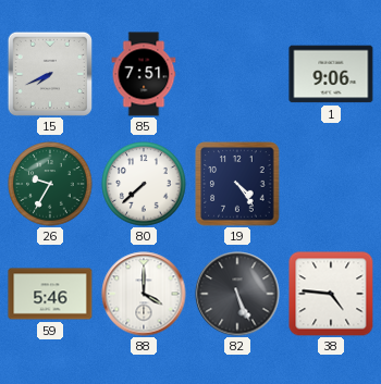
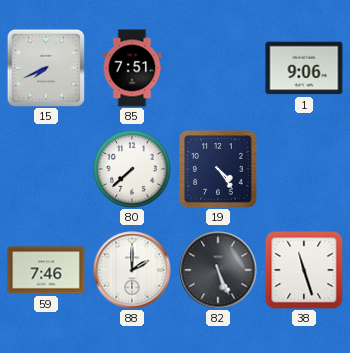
26: 9:35 -> none (50, 184)
59: 5:46 -> 7:46 (46, 270)
88: 4:00 -> 2:00 (132, 270)
38: 4:46 -> 11:27 (304, 270)
